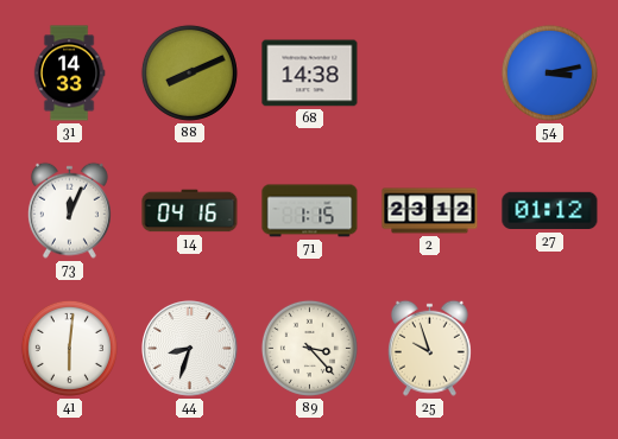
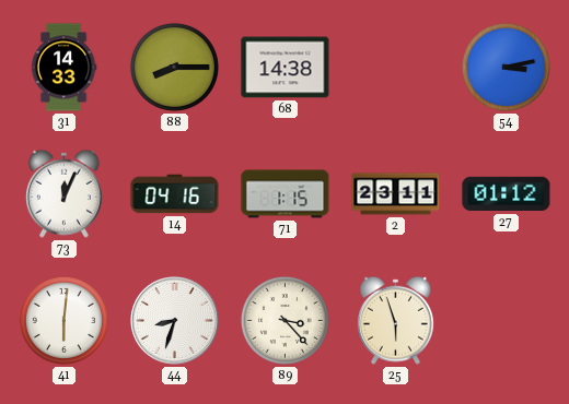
88: 8:11 -> 8:15 (174, 67)
2: 23:12 -> 23:11 (396, 194)
25: 9:57 -> 5:57 (395, 320)
